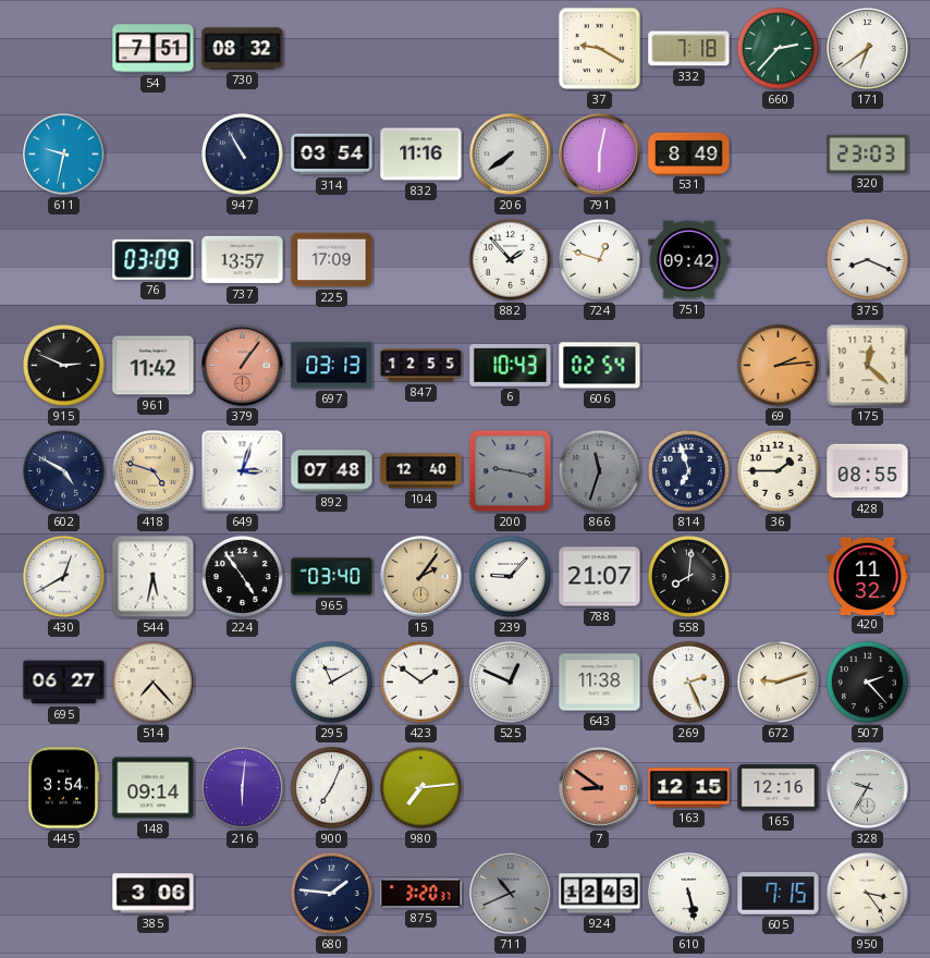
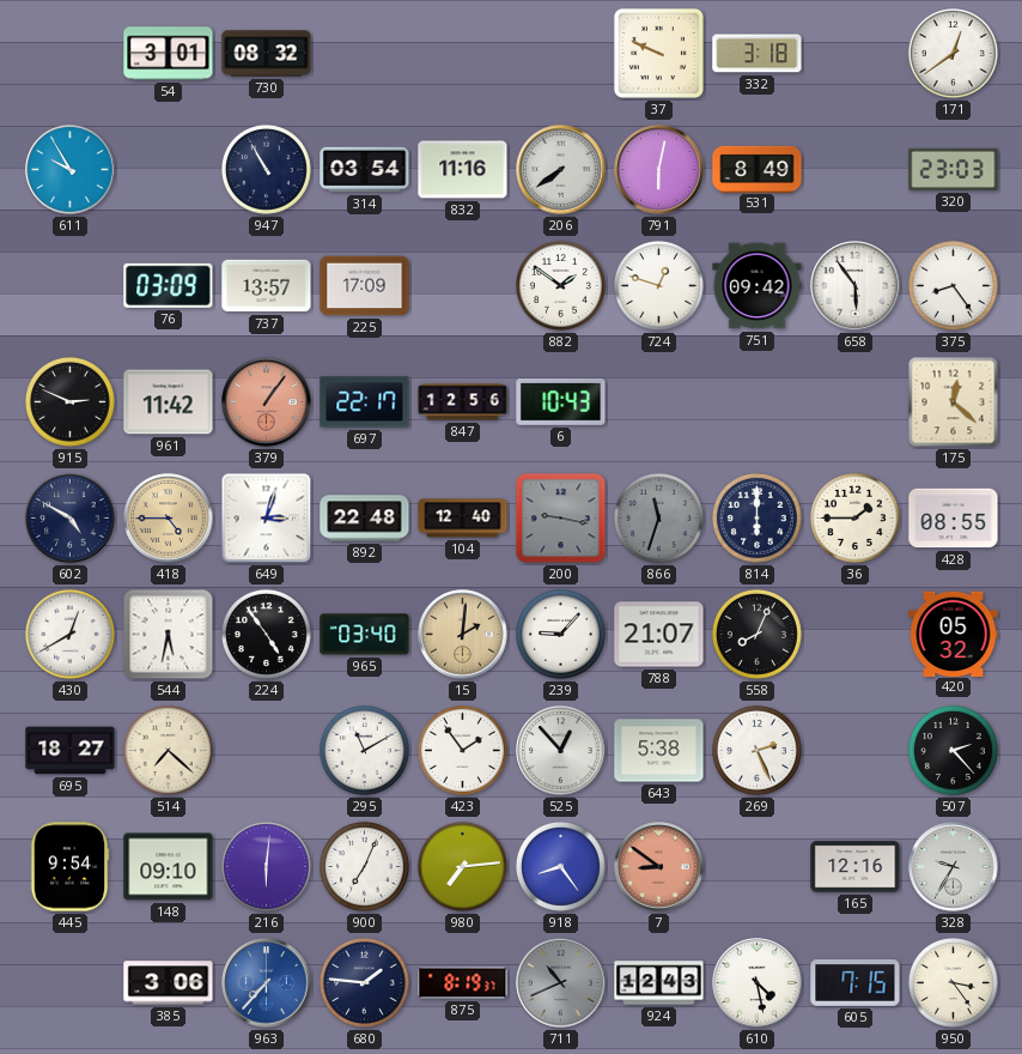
54: 7:51 -> 3:01 (169, 54)
37: 9:20 -> 9:49 (658, 53)
332: 7:18 -> 3:18 (758, 54)
660: 2:37 -> none (778, 48)
171: 6:39 -> 12:39 (953, 53)
611: 9:32 -> 9:55 (71, 170)
882: 1:53 -> 1:51 (560, 285)
658: none -> 5:54 (856, 286)
375: 8:19 -> 8:24 (953, 285)
697: 03:13 -> 22:17 (365, 402)
847: 12:55 -> 12:56 (463, 402)
606: 02:54 -> none (600, 366)
69: 2:14 -> none (778, 365)
418: 4:48 -> 4:45 (169, 519)
892: 07:48 -> 22:48 (365, 519)
814: 6:57 -> 6:00 (756, 517)
15: 2:06 -> 2:01 (463, 635)
558: 8:01 -> 8:04 (756, 634)
420: 11:32 -> 05:32 (954, 634)
695: 06:27 -> 18:27 (71, 751)
514: 7:23 -> 7:22 (168, 750)
423: 1:51 -> 1:54 (462, 750)
525: 12:49 -> 12:53 (561, 751)
643: 11:38 -> 5:38 (659, 751)
672: 9:12 -> none (778, 681)
445: 3:54 -> 9:54 (69, 867)
148: 09:14 -> 09:10 (169, 867)
918: none -> 8:24 (560, 866)
163: 12:15 -> none (689, 788)
963: none -> 7:37 (267, 983)
875: 3:20 -> 8:19 (463, 983)
610: 5:28 -> 4:28 (758, 983)
